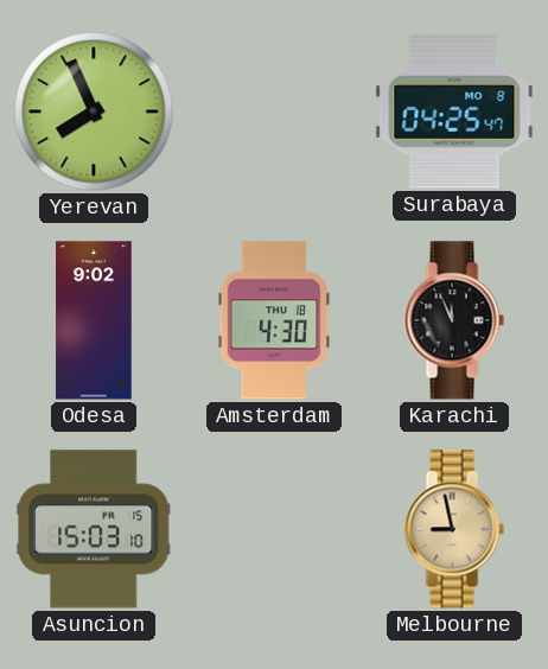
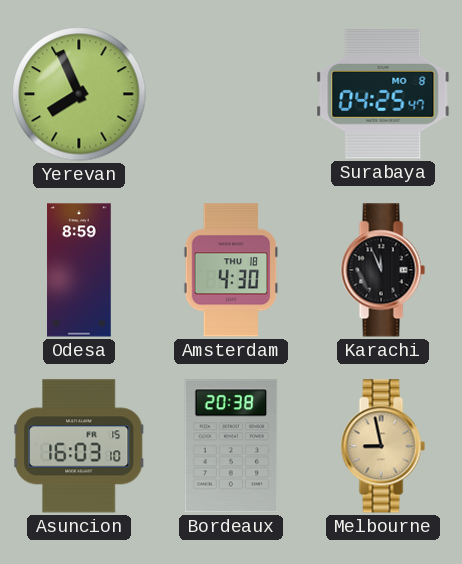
Odesa: 9:02 -> 8:59 (79, 270)
Asuncion: 15:03 -> 16:03 (80, 446)
Bordeaux: none -> 20:38 (231, 446)
